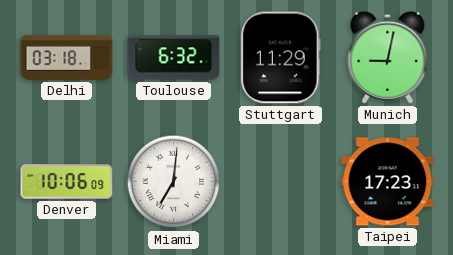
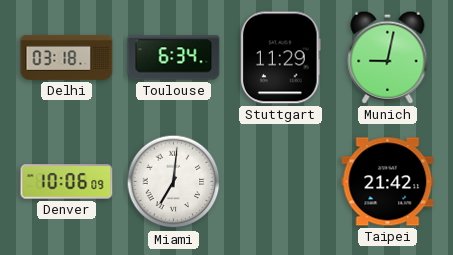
Toulouse: 6:32 -> 6:34 (174, 58)
Taipei: 17:23 -> 21:42 (388, 182)
